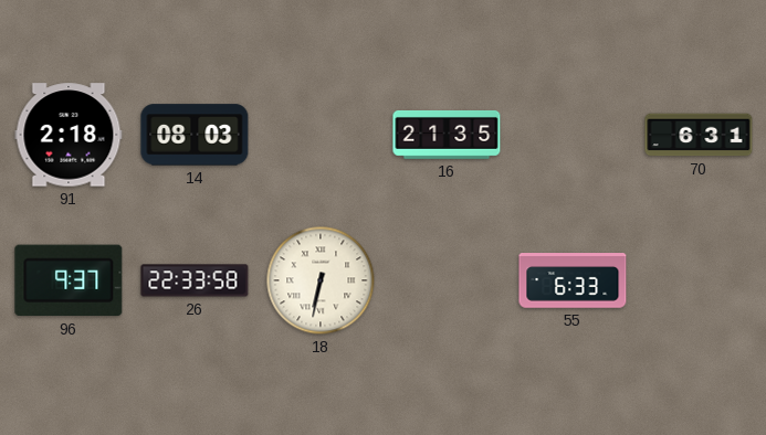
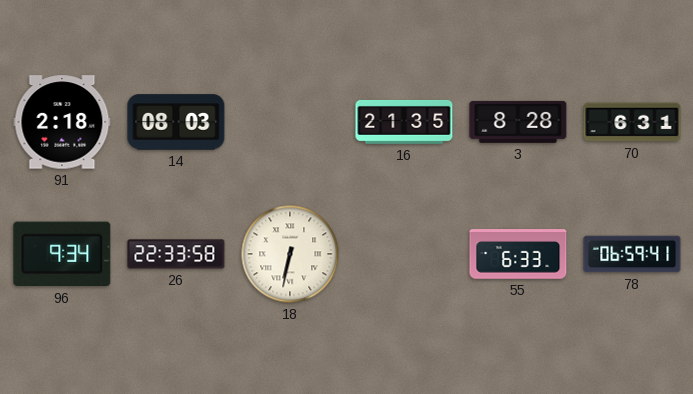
3: none -> 8:28 (518, 122)
96: 9:37 -> 9:34 (62, 254)
78: none -> 06:59 (632, 254)
